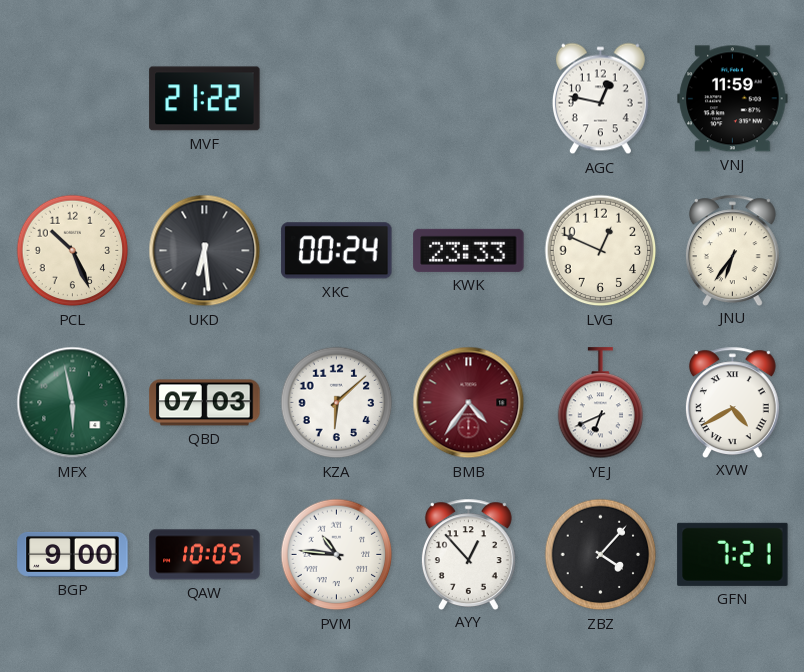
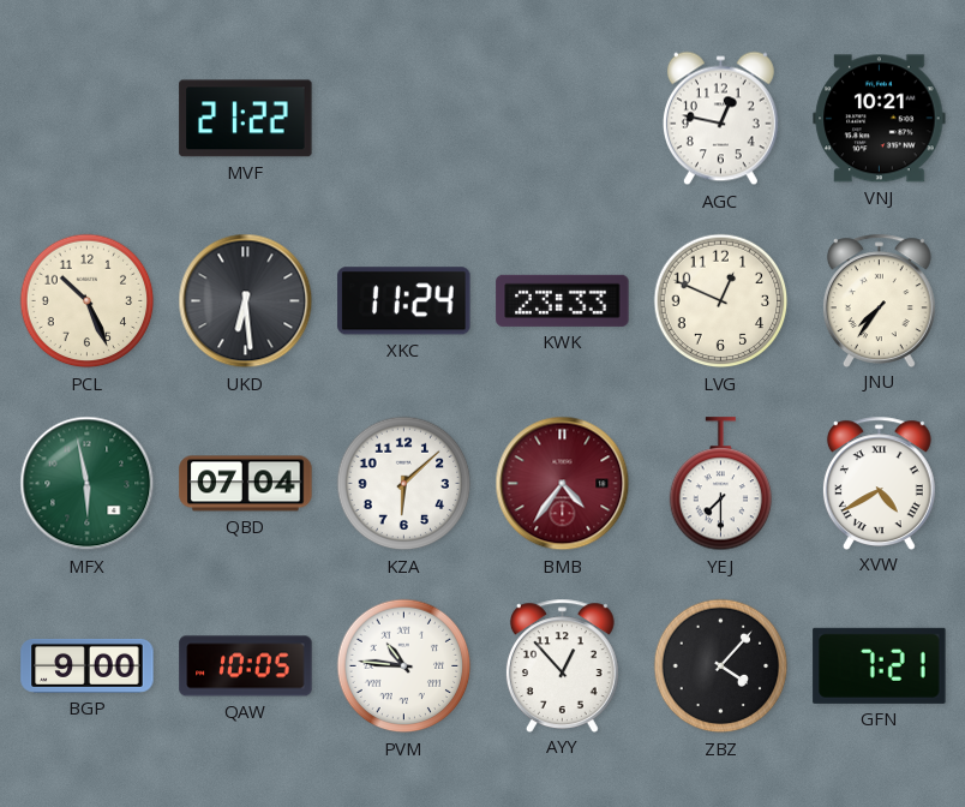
VNJ: 11:59 -> 10:21 (880, 119)
XKC: 00:24 -> 11:24 (404, 301)
JNU: 6:36 -> 7:36 (879, 300)
QBD: 07:03 -> 07:04 (246, 484)
YEJ: 6:41 -> 7:30 (721, 484)
